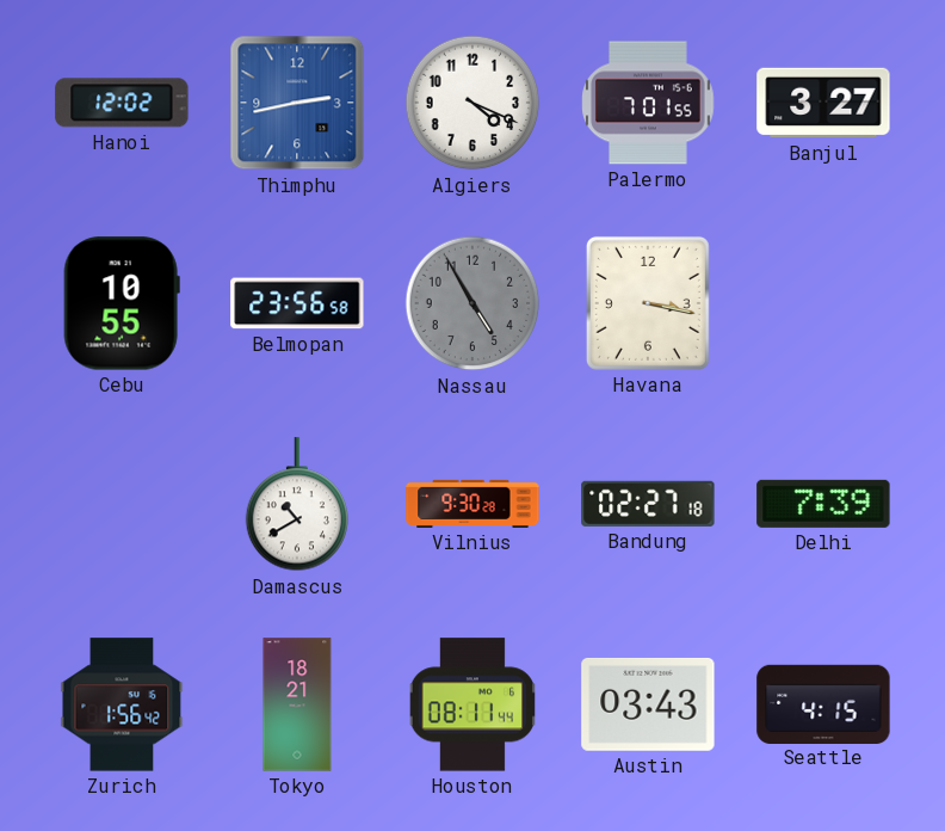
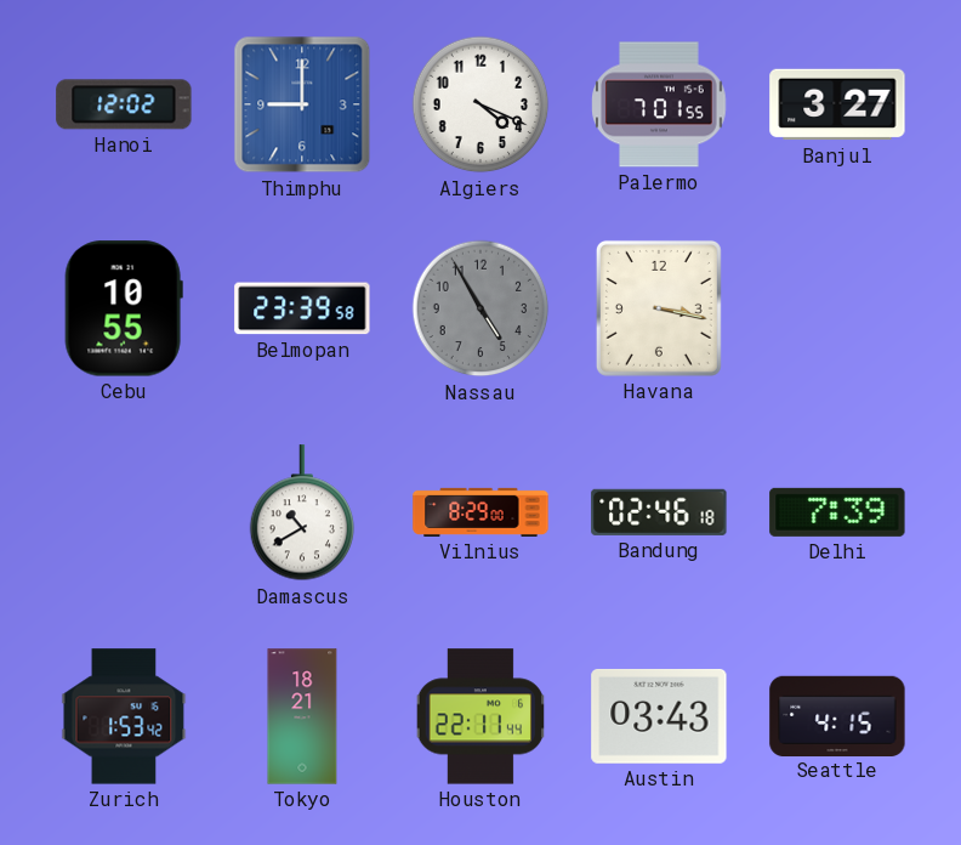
Thimphu: 2:43 -> 9:00 (302, 104)
Belmopan: 23:56 -> 23:39 (302, 308)
Vilnius: 9:30 -> 8:29 (480, 512)
Bandung: 02:27 -> 02:46 (659, 512)
Zurich: 1:56 -> 1:53 (124, 716)
Houston: 08:11 -> 22:11 (480, 716)
